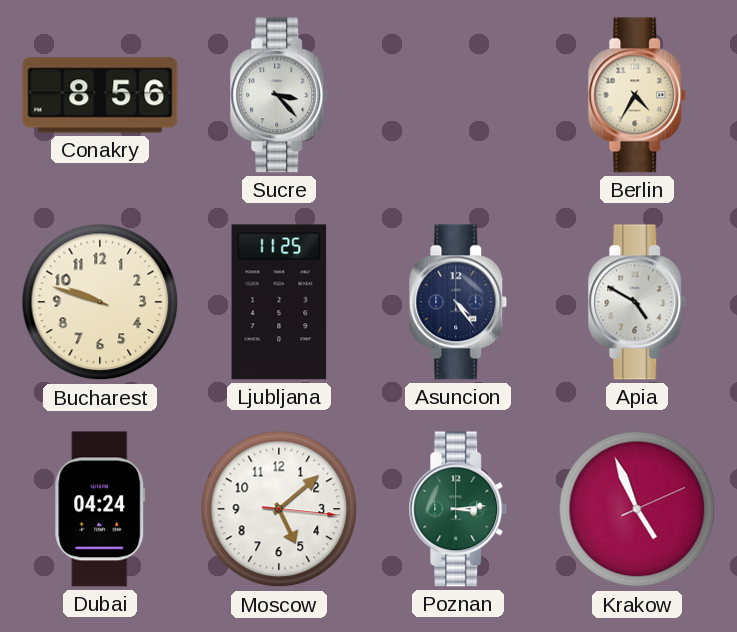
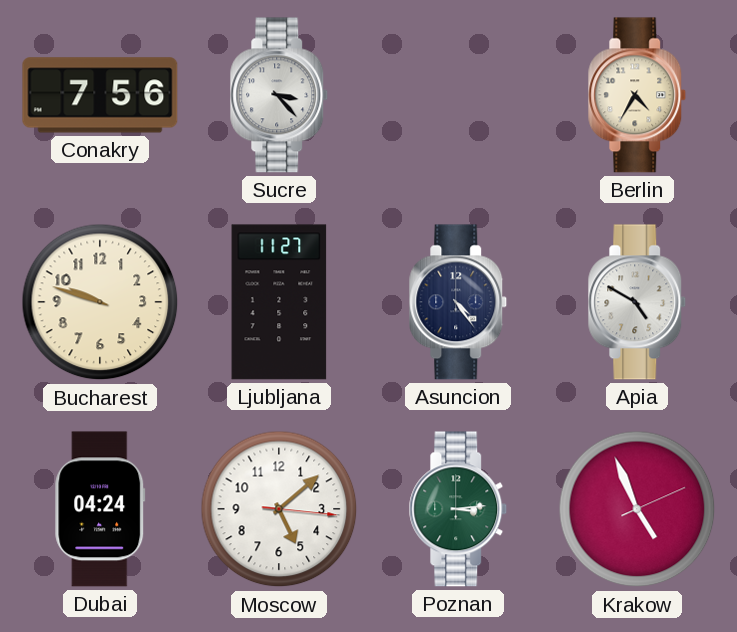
Conakry: 8:56 -> 7:56 (100, 95)
Ljubljana: 11:25 -> 11:27 (279, 302)
